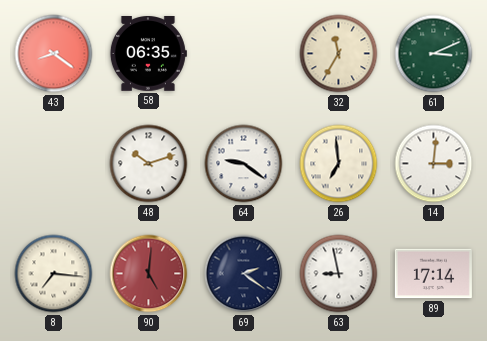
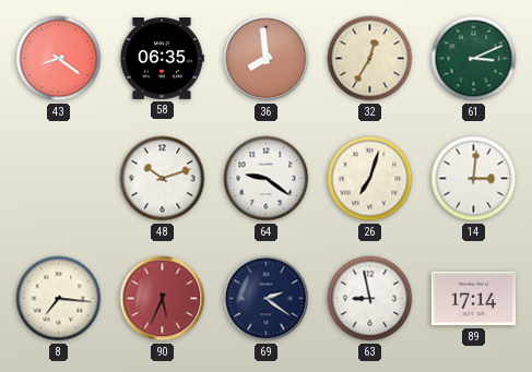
36: none -> 7:59 (267, 59)
32: 11:35 -> 12:35 (370, 59)
26: 6:59 -> 7:03 (370, 179)
90: 5:01 -> 5:34 (163, 299)
